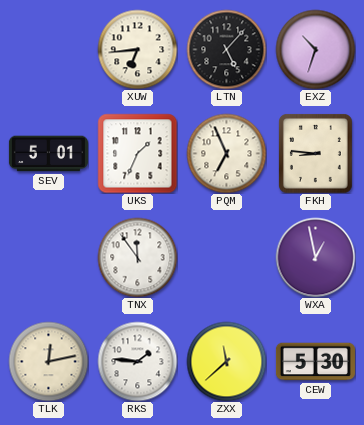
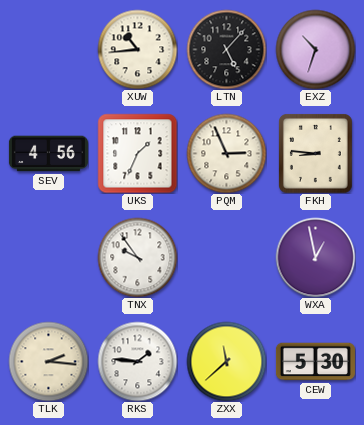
XUW: 6:44 -> 10:44 (137, 49)
SEV: 5:01 -> 4:56 (48, 154)
PQM: 6:56 -> 2:56 (226, 153)
TNX: 11:54 -> 9:54 (137, 257)
TLK: 12:13 -> 2:16 (48, 361)
